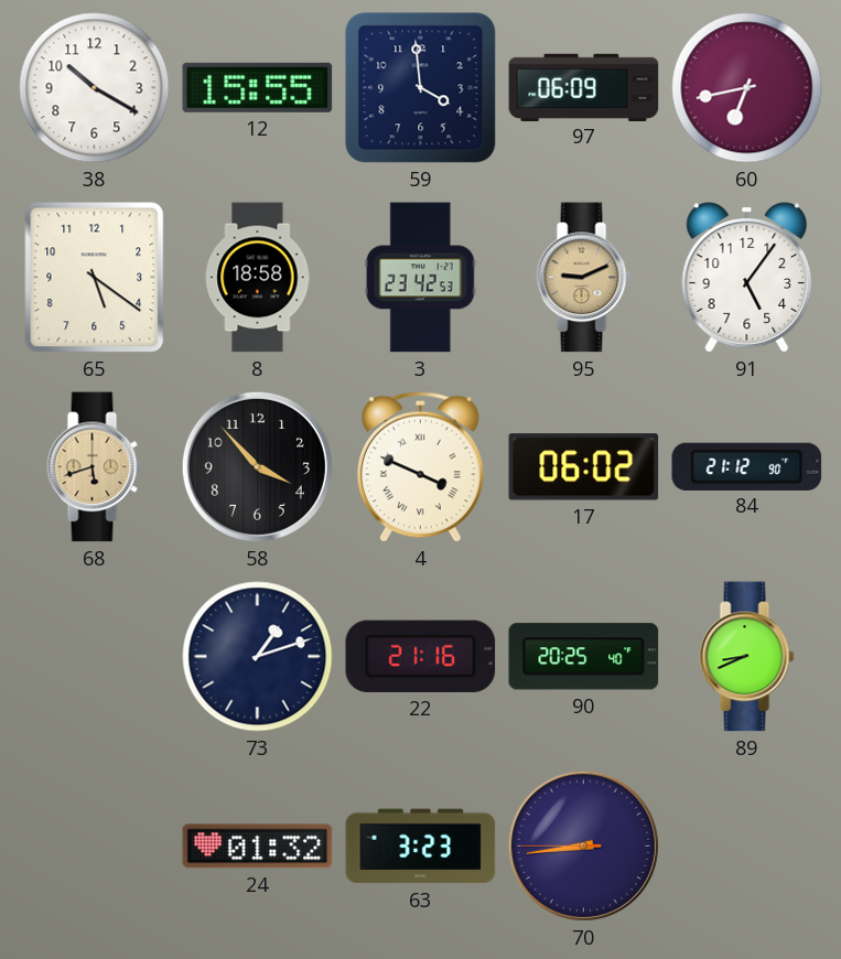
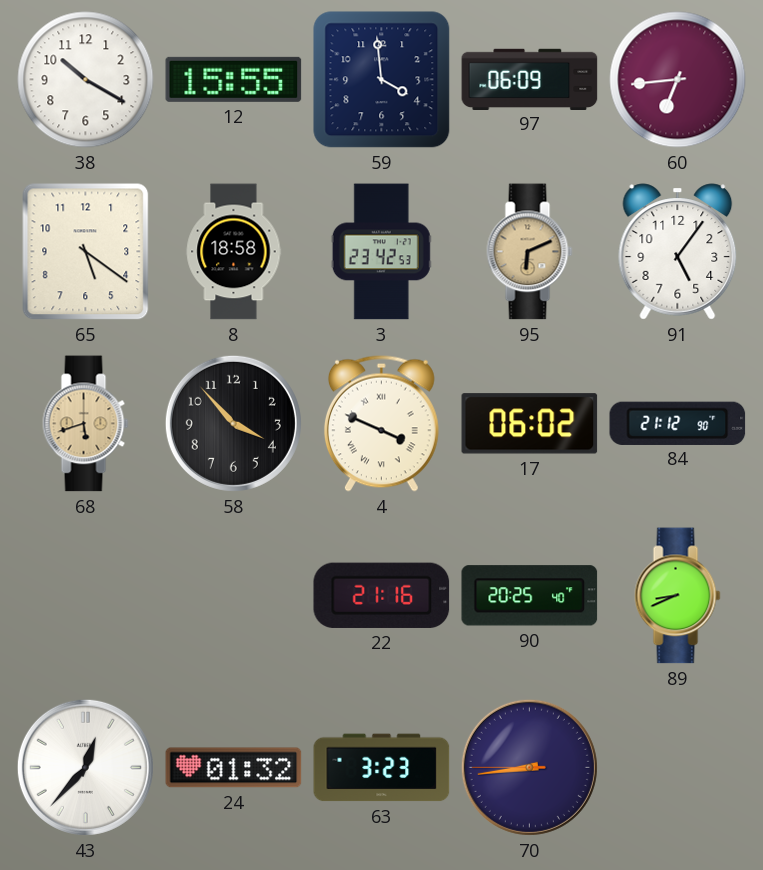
60: 6:43 -> 6:44 (678, 80)
95: 9:11 -> 6:11 (530, 252)
73: 1:12 -> none (258, 657)
43: none -> 12:37 (85, 767)
